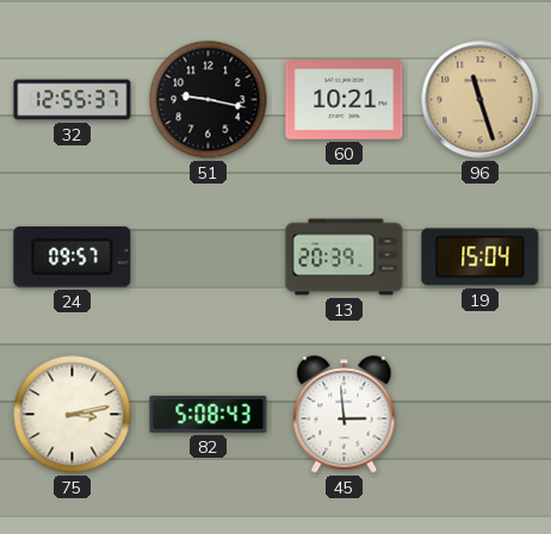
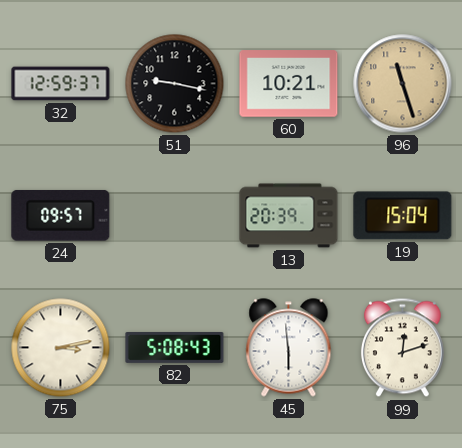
32: 12:55 -> 12:59 (61, 84)
45: 2:59 -> 5:59 (289, 348)
99: none -> 12:12 (402, 348)
